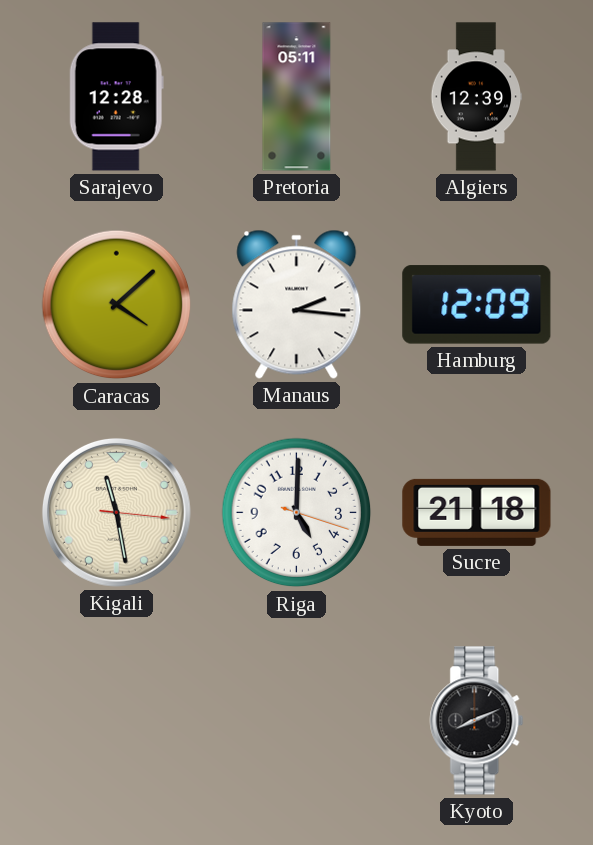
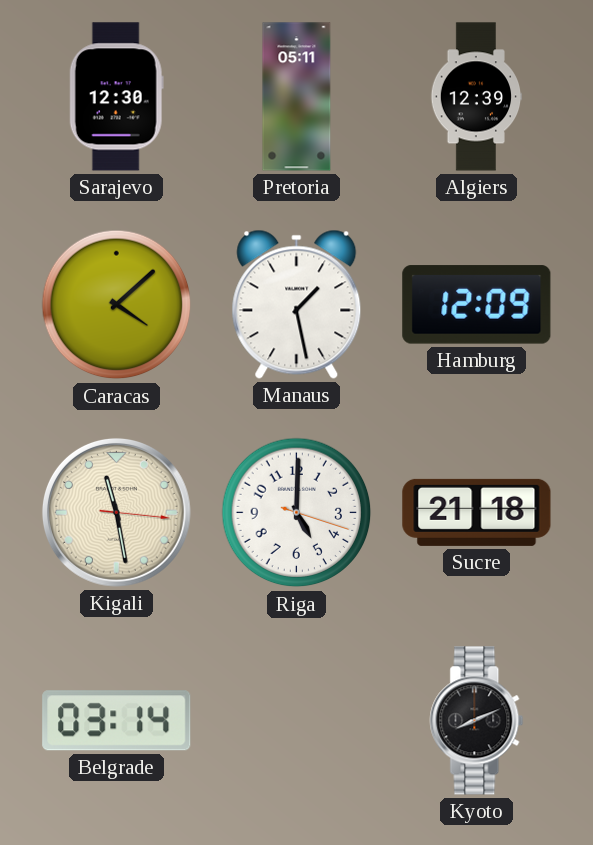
Sarajevo: 12:28 -> 12:30 (116, 97)
Manaus: 2:16 -> 1:28 (297, 304)
Belgrade: none -> 03:14 (117, 721)
